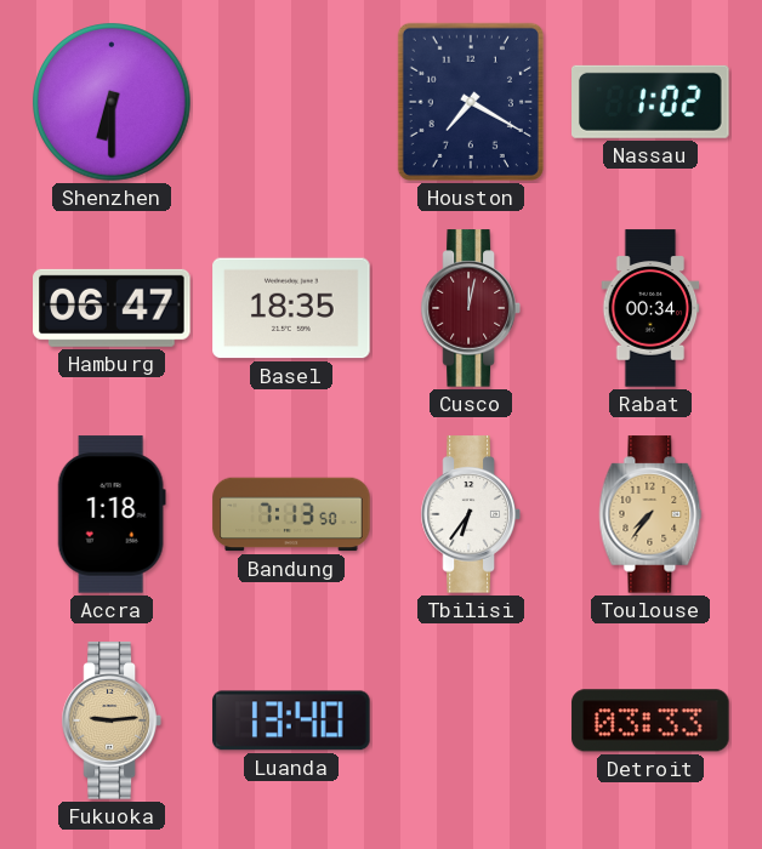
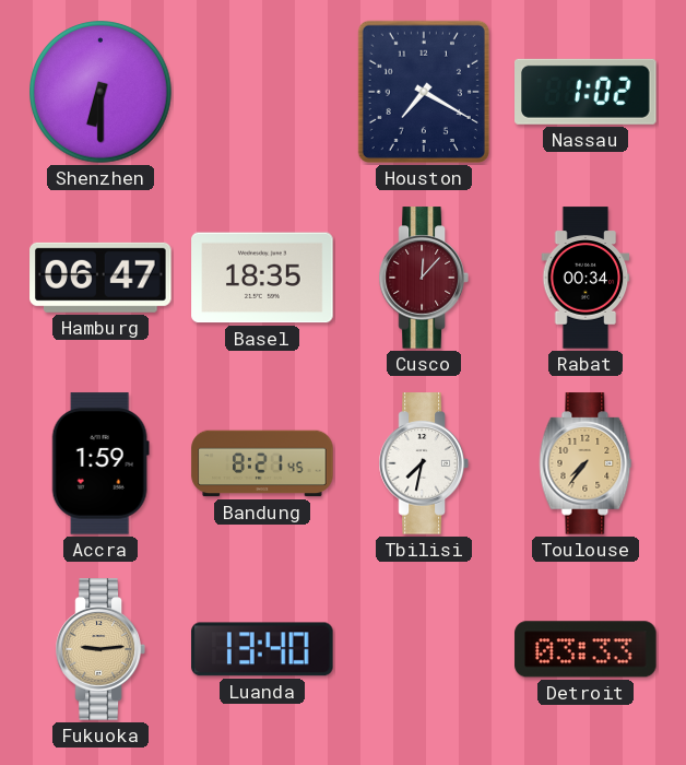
Cusco: 12:02 -> 12:07 (424, 278)
Accra: 1:18 -> 1:59 (100, 463)
Bandung: 7:13 -> 8:21 (262, 463)
Tbilisi: 6:36 -> 7:32 (424, 463)
